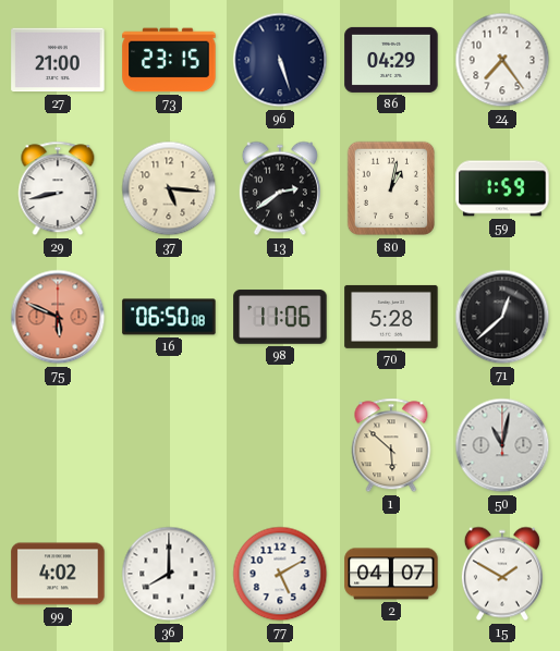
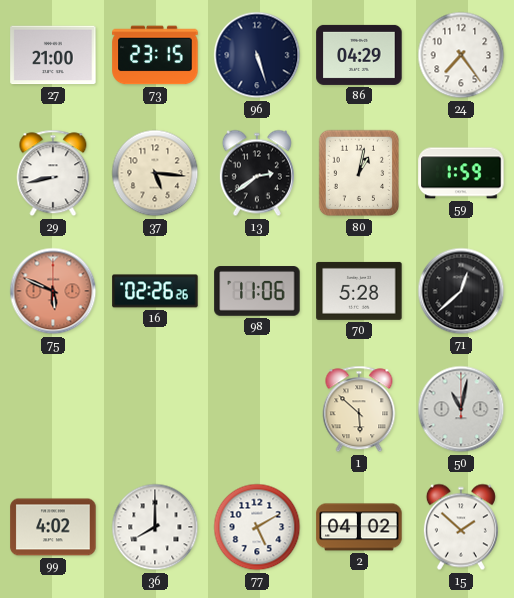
16: 06:50 -> 02:26 (155, 291)
2: 04:07 -> 04:02 (359, 527)
15: 1:50 -> 1:52 (461, 527)
